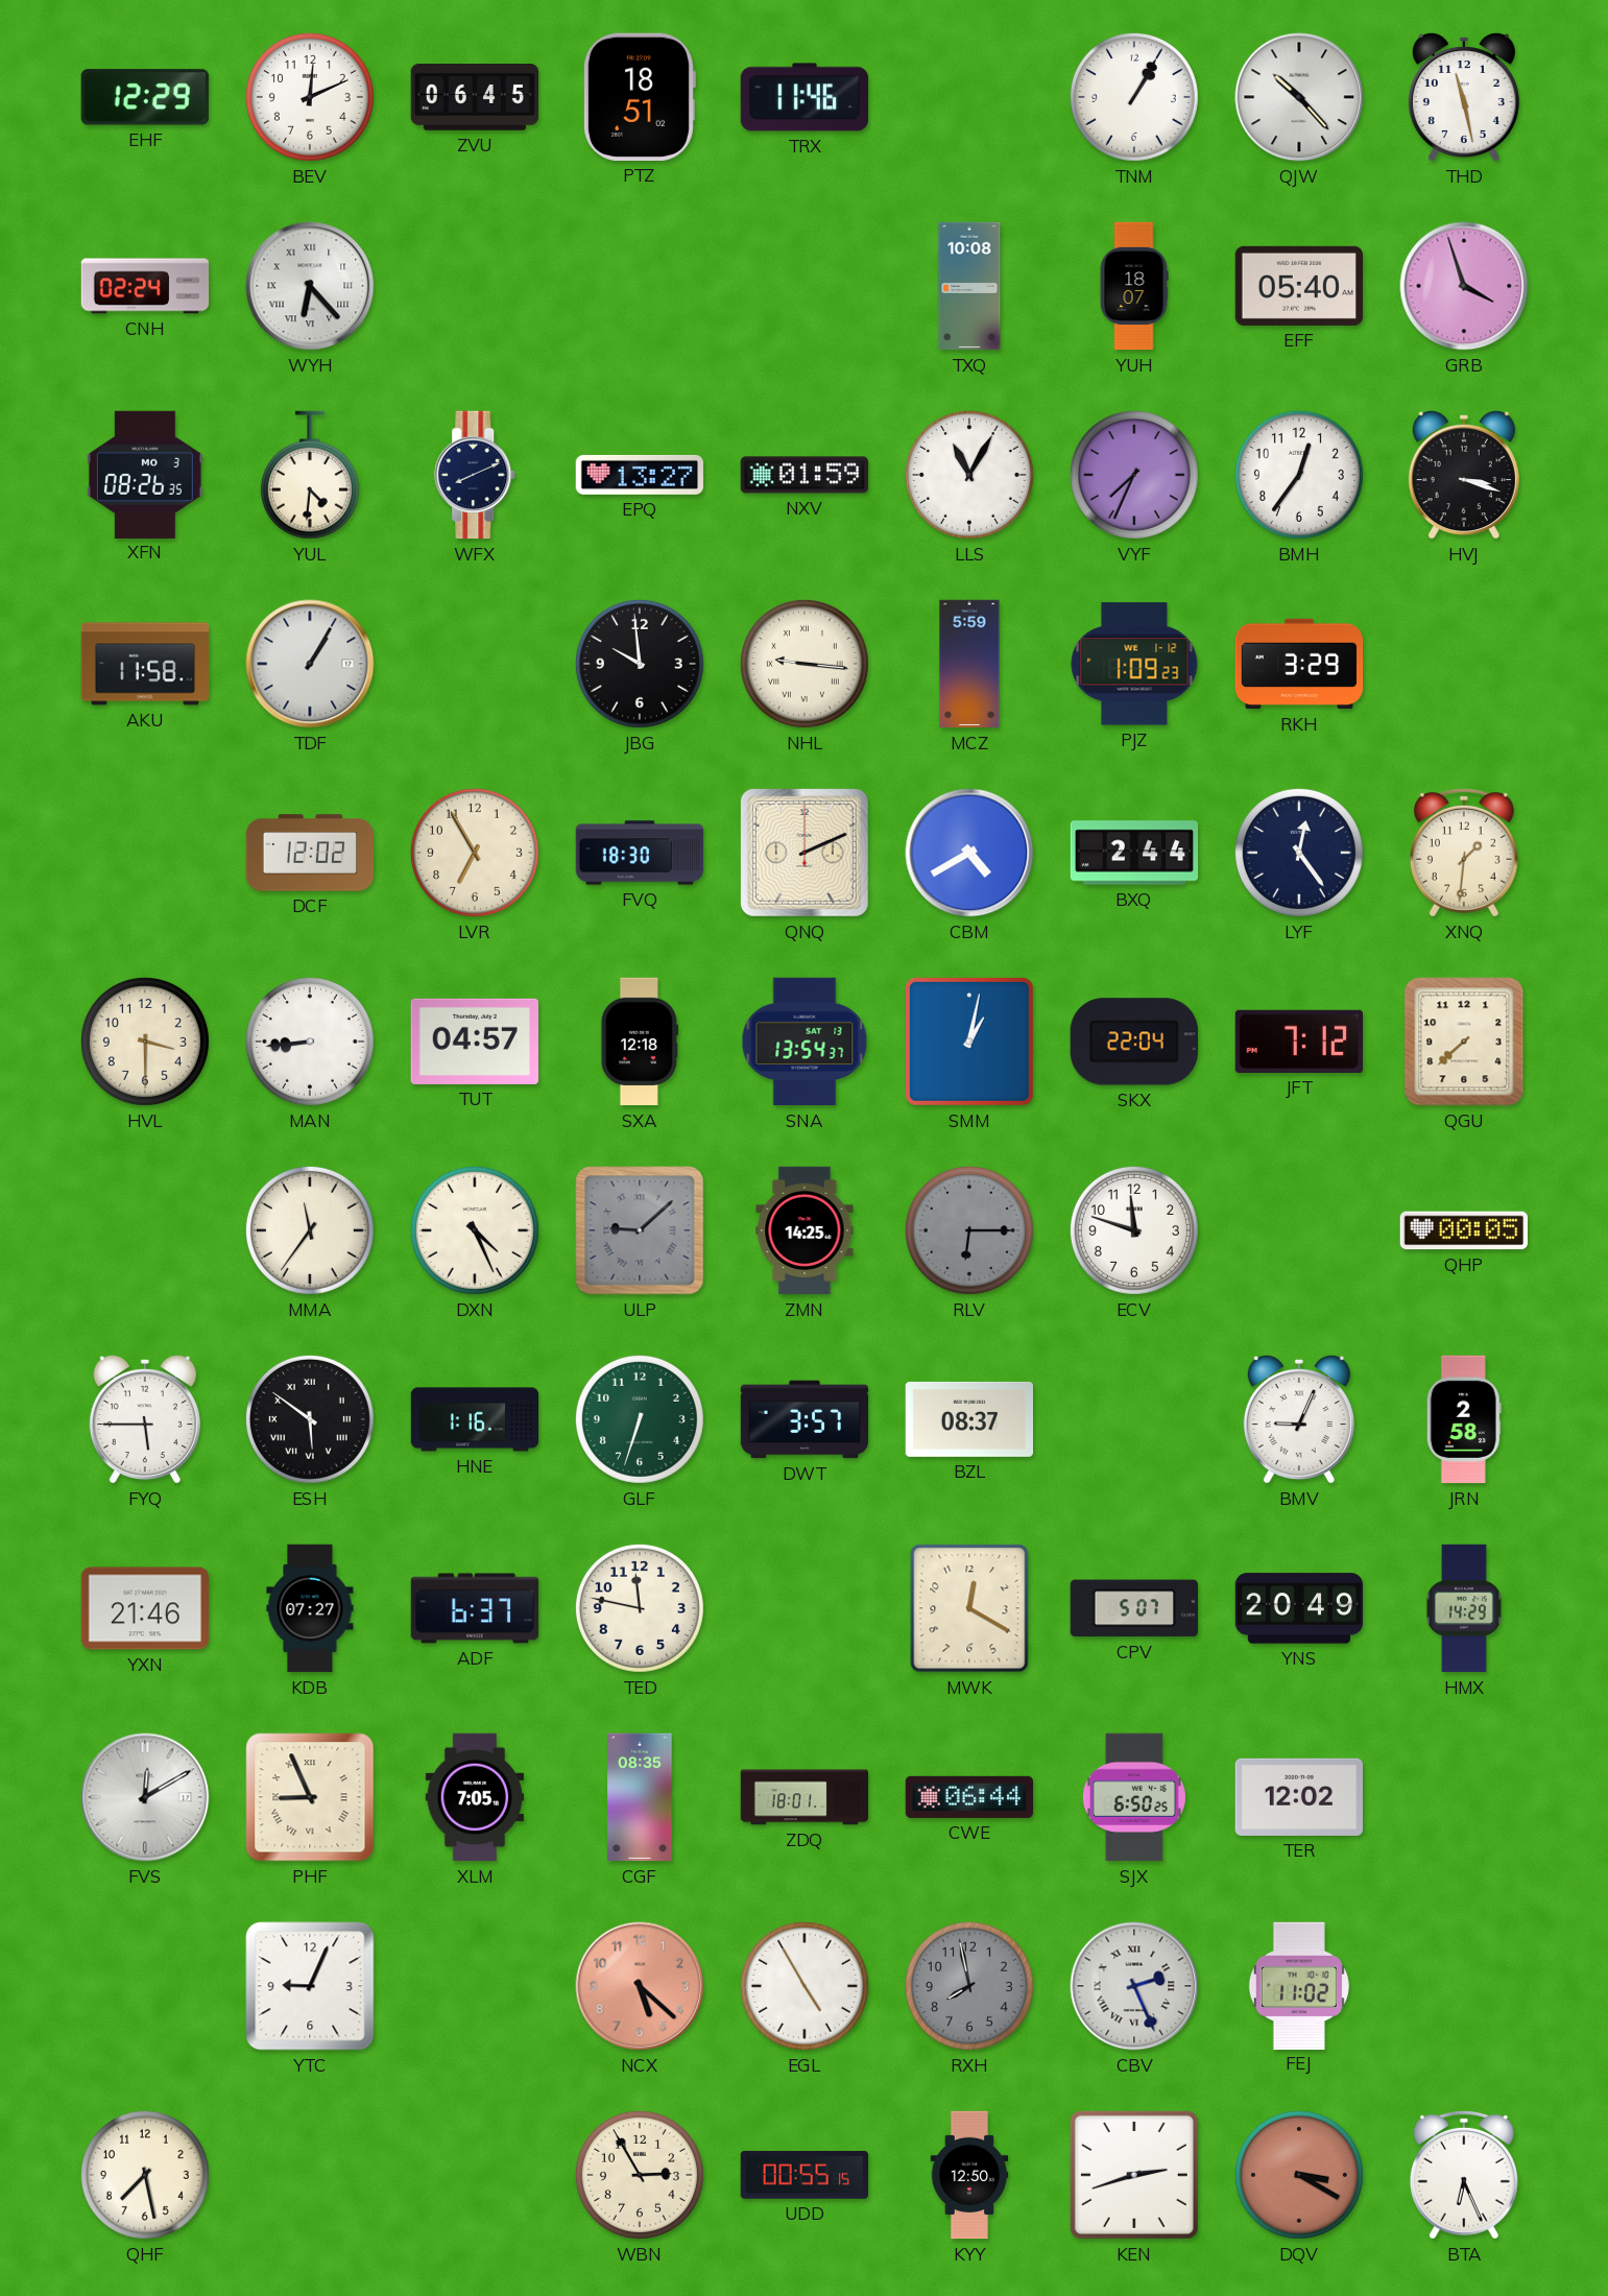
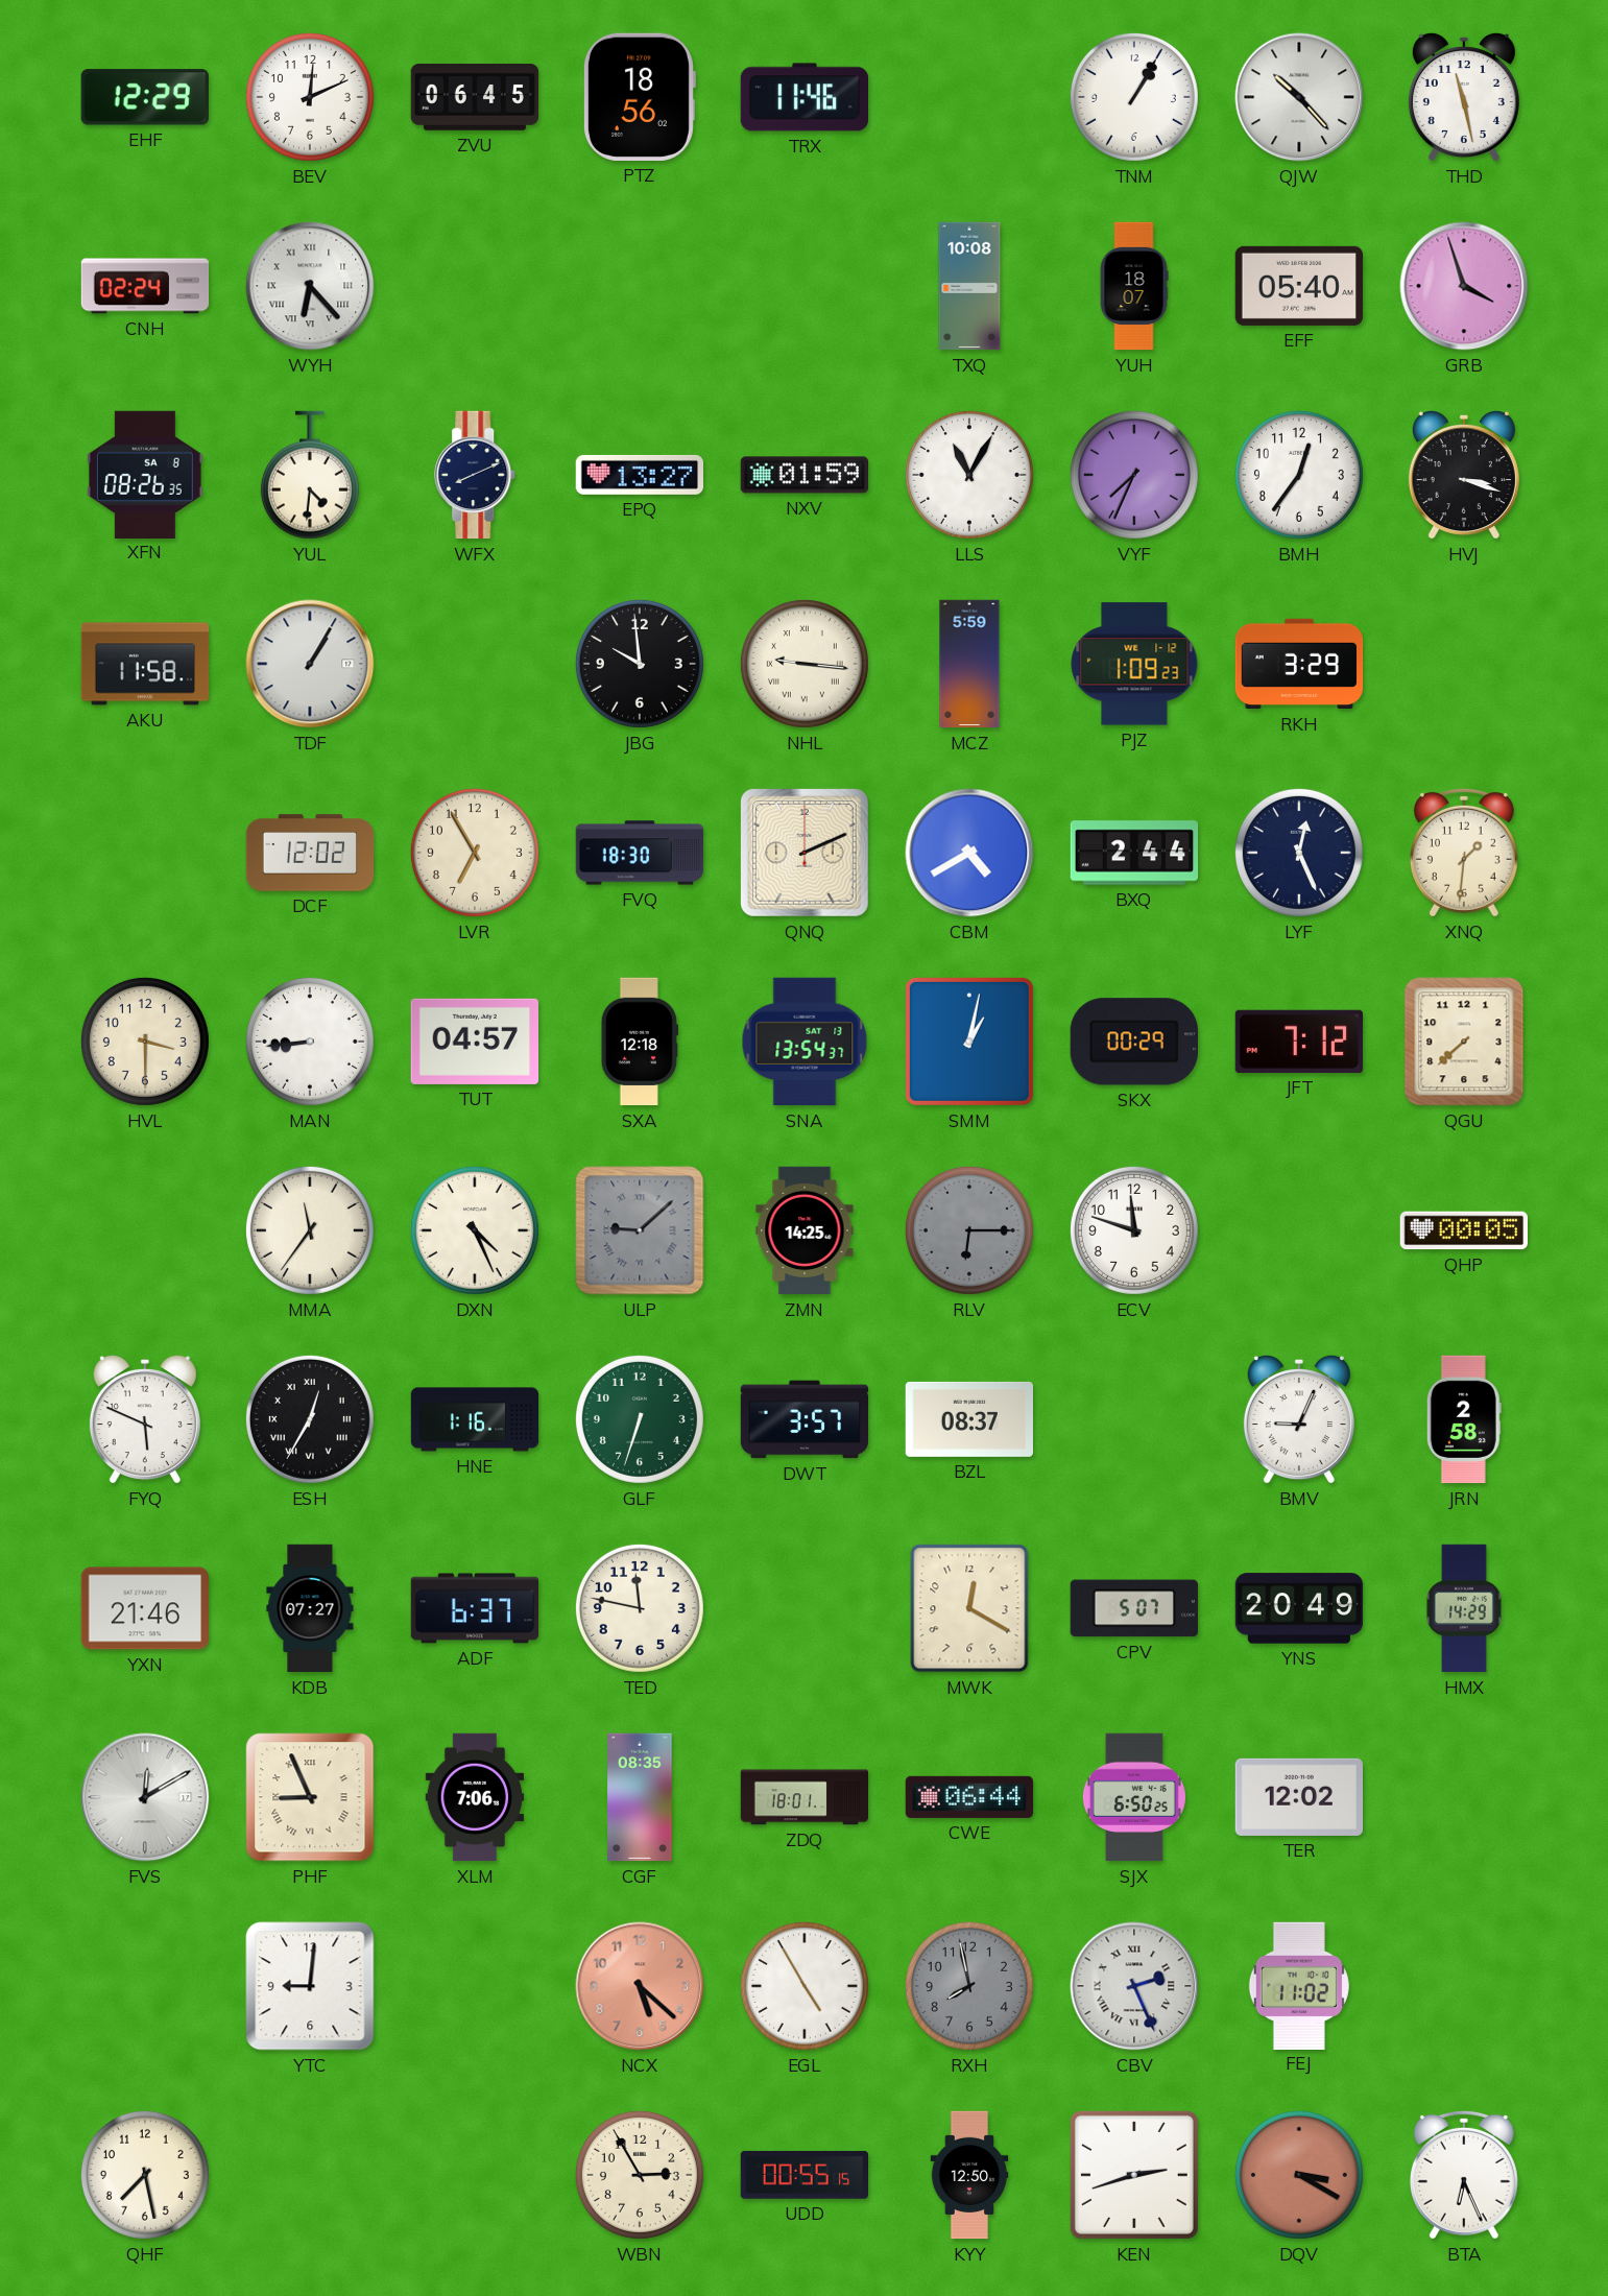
PTZ: 18:51 -> 18:56 (639, 97)
XFN date: MO 3 -> SA 8 (145, 474)
LYF: 12:24 -> 12:26 (1299, 853)
SKX: 22:04 -> 00:29 (1134, 1042)
FYQ: 5:45 -> 5:49 (145, 1419)
ESH: 5:51 -> 12:35 (310, 1419)
XLM: 7:05 -> 7:06 (475, 1797)
YTC: 9:04 -> 9:01 (310, 1986)
